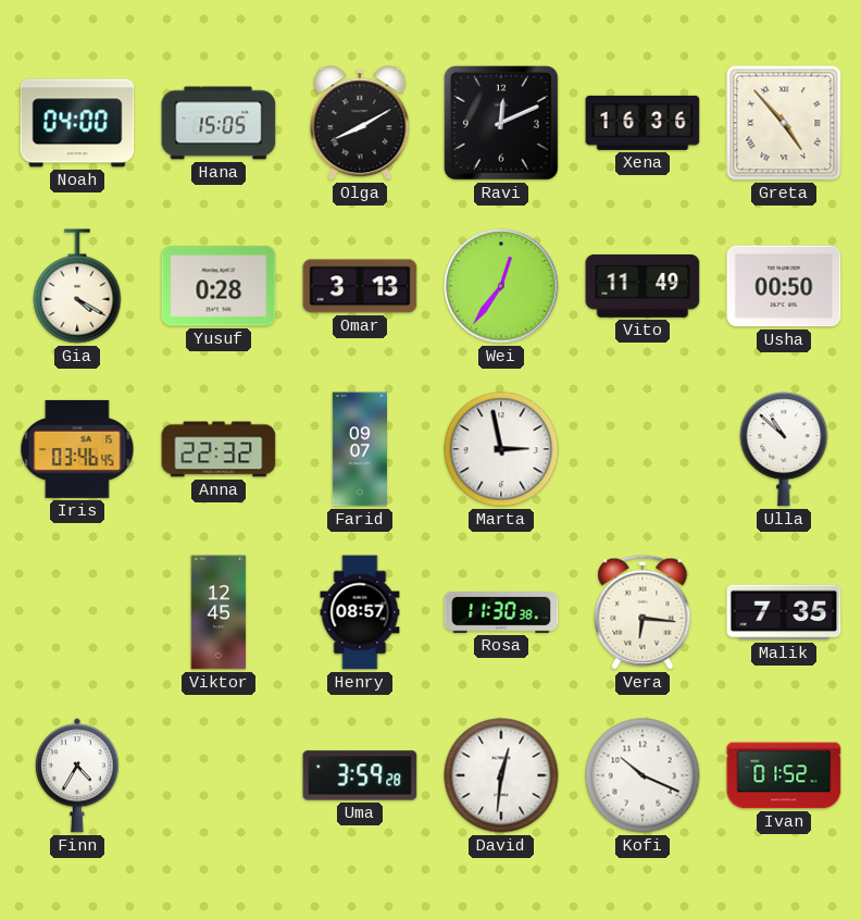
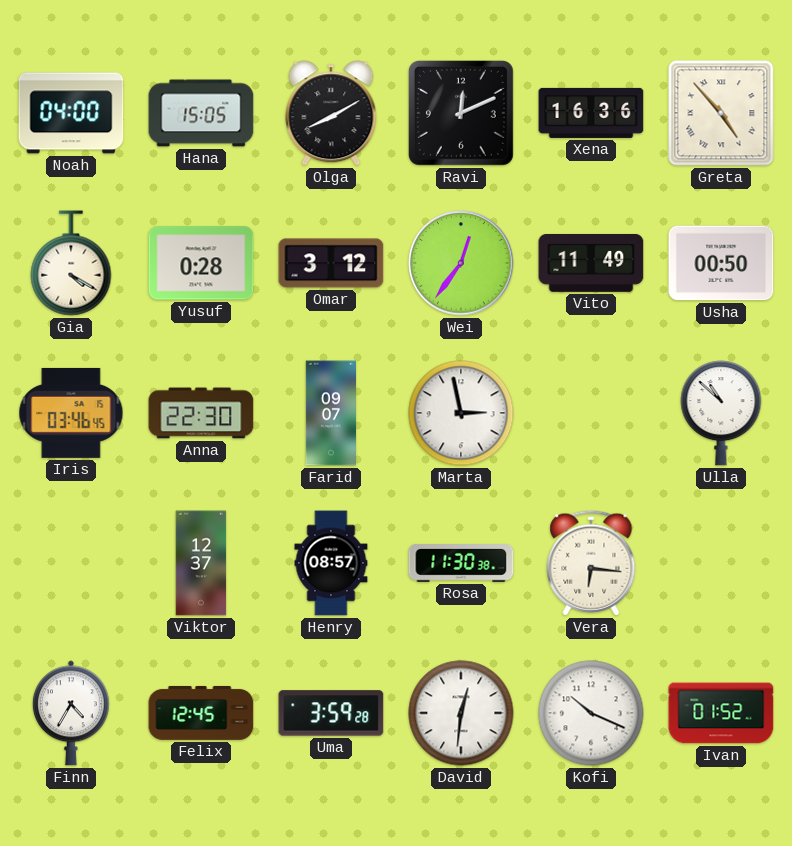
Omar: 3:13 -> 3:12 (331, 263)
Anna: 22:32 -> 22:30 (201, 413)
Viktor: 12:45 -> 12:37 (201, 563)
Malik: 7:35 -> none (784, 612)
Felix: none -> 12:45 (201, 713)
